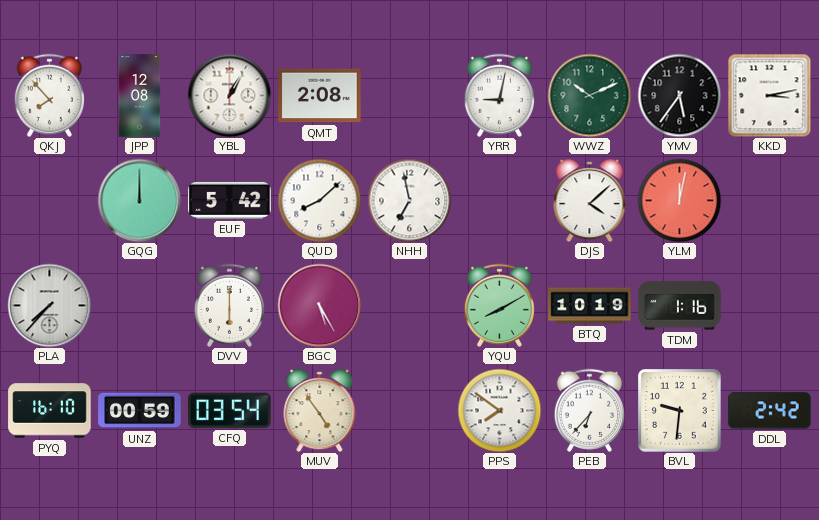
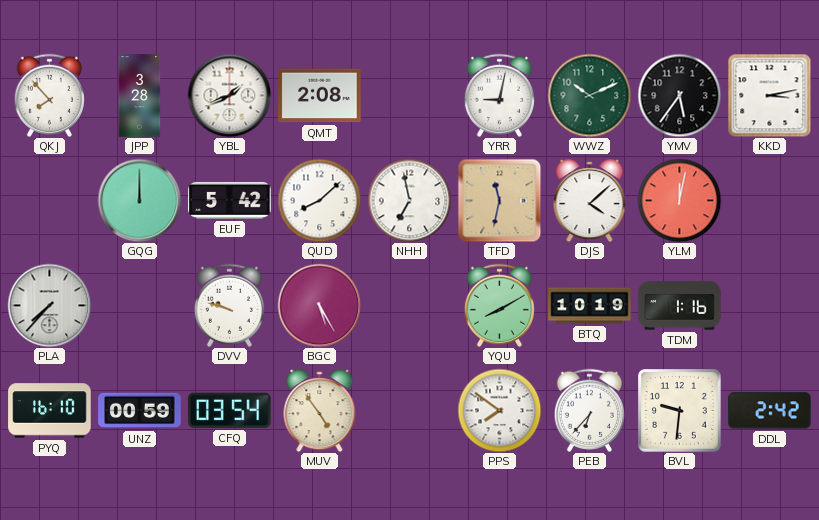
JPP: 12:08 -> 3:28 (140, 96)
YBL: 1:05 -> 1:41 (229, 95)
TFD: none -> 11:32 (499, 200)
DVV: 6:00 -> 9:48 (229, 305)
